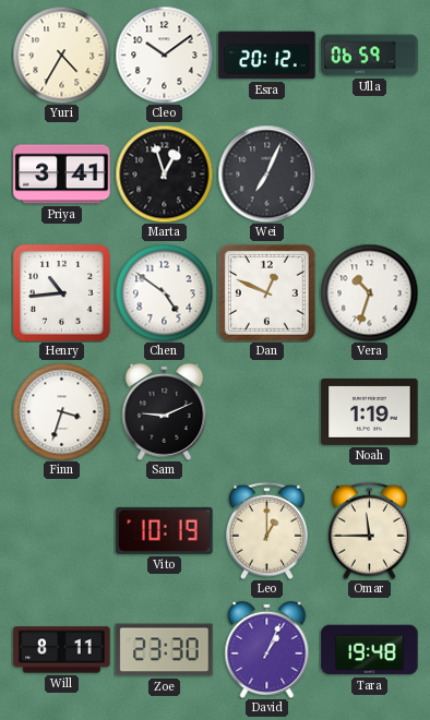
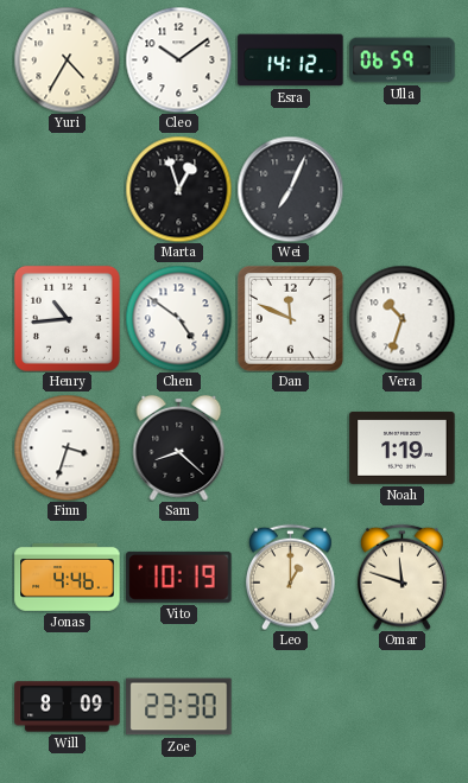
Esra: 20:12 -> 14:12 (291, 61)
Priya: 3:41 -> none (62, 175)
Dan: 12:49 -> 11:49 (290, 318)
Sam: 9:11 -> 8:22 (179, 447)
Jonas: none -> 4:46 (68, 577)
Omar: 11:45 -> 11:48 (401, 577)
Will: 8:11 -> 8:09 (68, 707)
David: 1:04 -> none (267, 649)
Tara: 19:48 -> none (370, 650)
